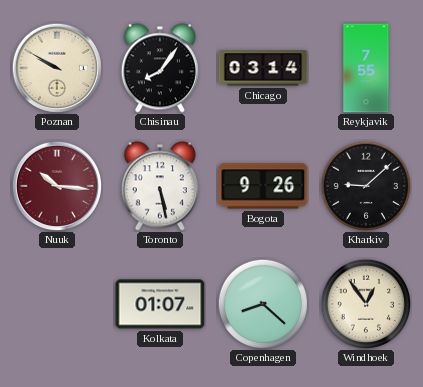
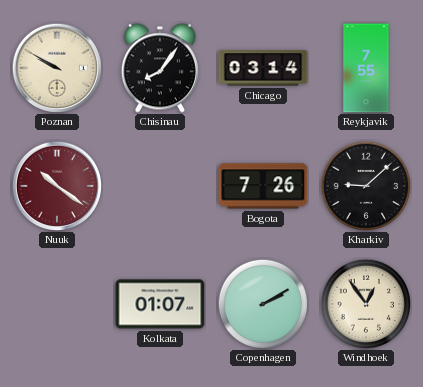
Nuuk: 10:16 -> 10:21 (56, 185)
Toronto: 5:28 -> none (160, 186)
Bogota: 9:26 -> 7:26 (263, 186)
Copenhagen: 8:22 -> 2:10 (262, 303)
